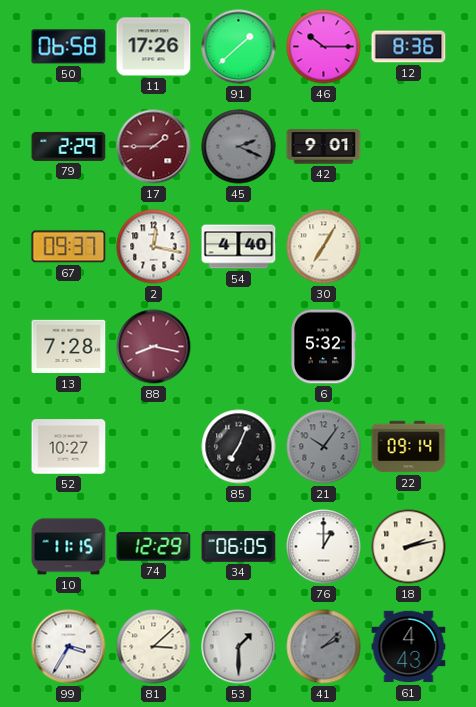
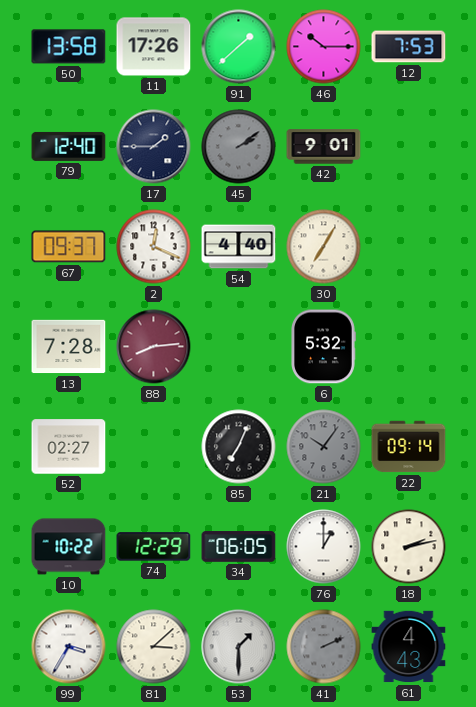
50: 06:58 -> 13:58 (69, 47)
12: 8:36 -> 7:53 (409, 47)
79: 2:29 -> 12:40 (69, 146)
17 dial: burgundy -> navy (154, 147)
45: 2:19 -> 2:09 (239, 147)
2: 12:17 -> 12:19 (154, 247)
88: 8:17 -> 8:14 (154, 347)
52: 10:27 -> 02:27 (69, 447)
10: 11:15 -> 10:22 (69, 547)
41: 2:08 -> 2:11 (324, 647)
